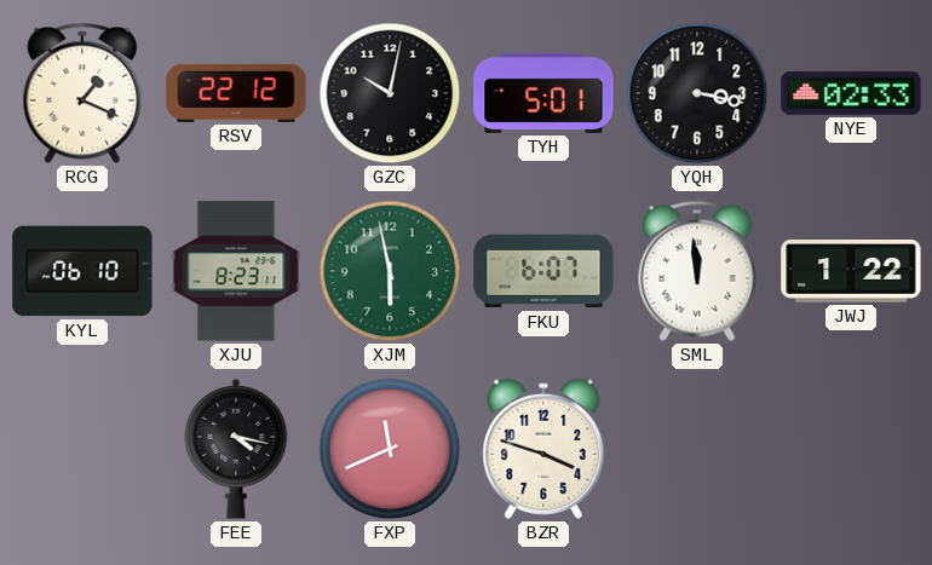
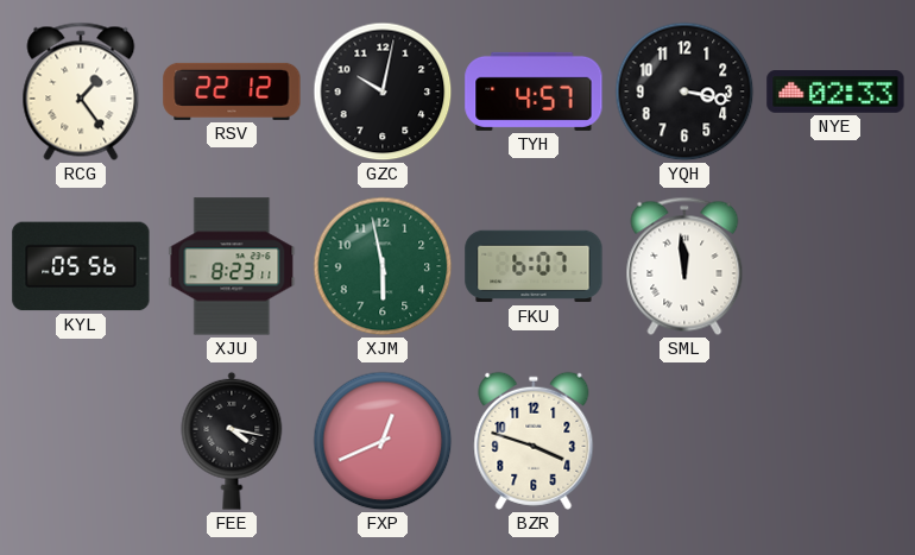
RCG: 1:19 -> 1:24 (81, 92)
TYH: 5:01 -> 4:57 (534, 92)
KYL: 06:10 -> 05:56 (81, 266)
JWJ: 1:22 -> none (851, 271)
FXP: 11:41 -> 12:41 (383, 441)
